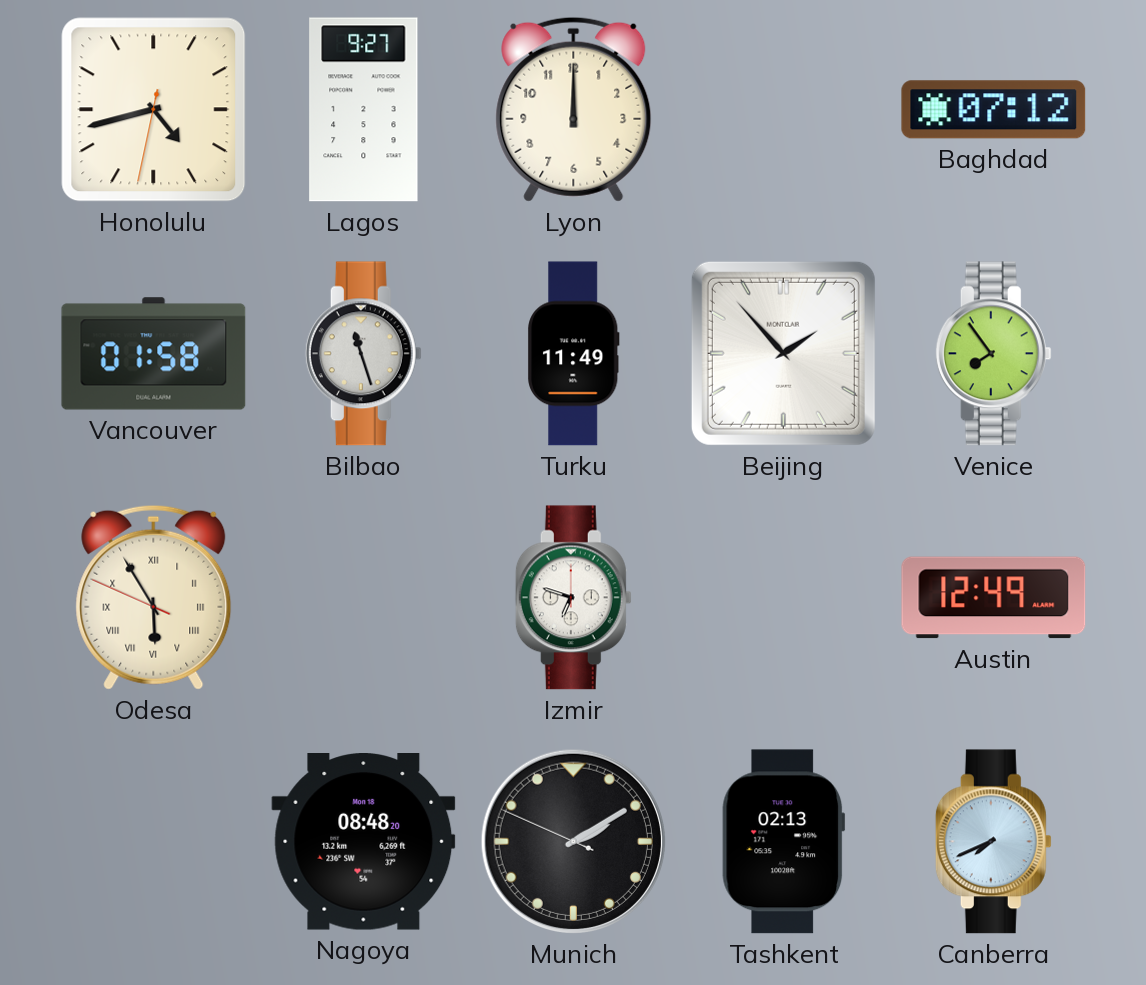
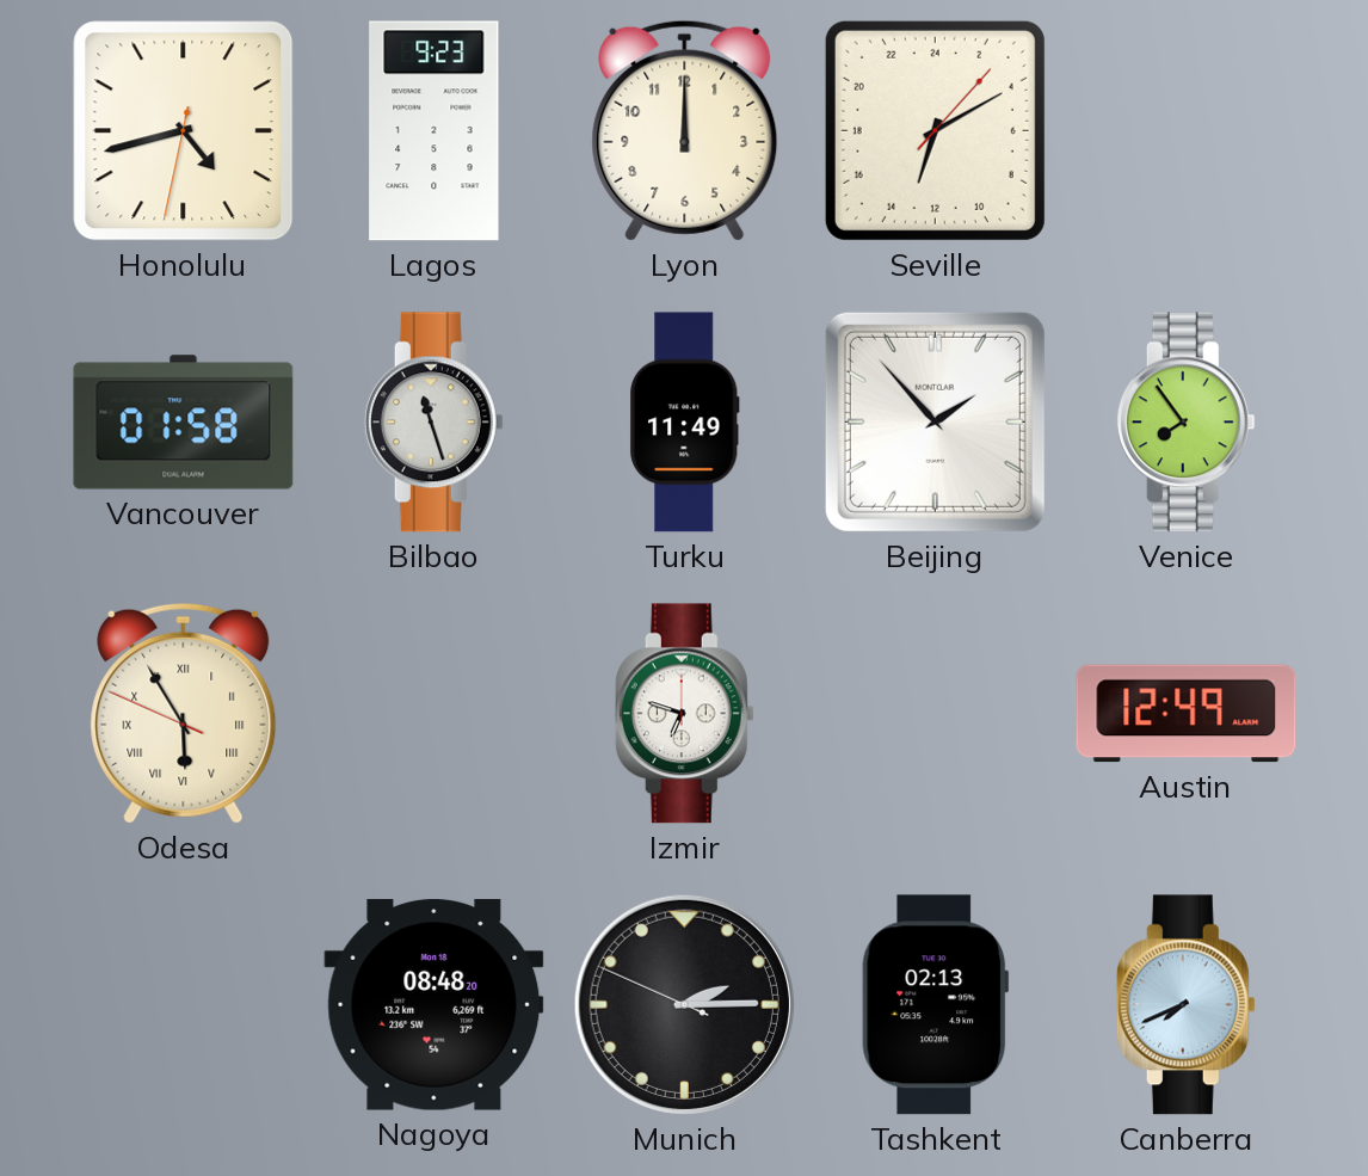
Lagos: 9:27 -> 9:23 (435, 131)
Seville: none -> 13:10 (935, 130)
Baghdad: 07:12 -> none (994, 110)
Munich: 2:09 -> 2:14 (684, 1004)
